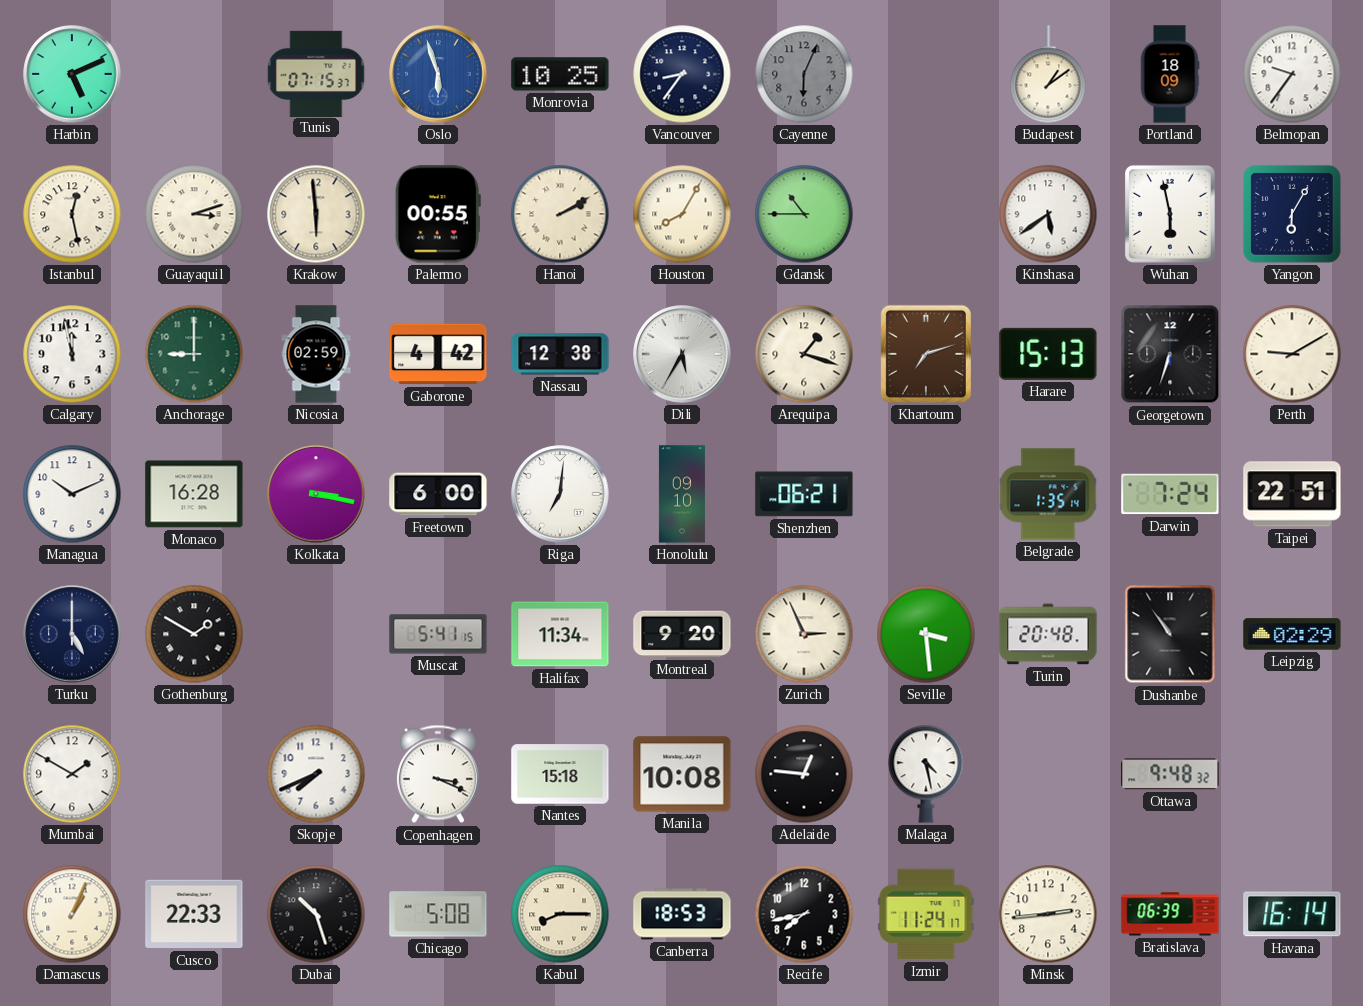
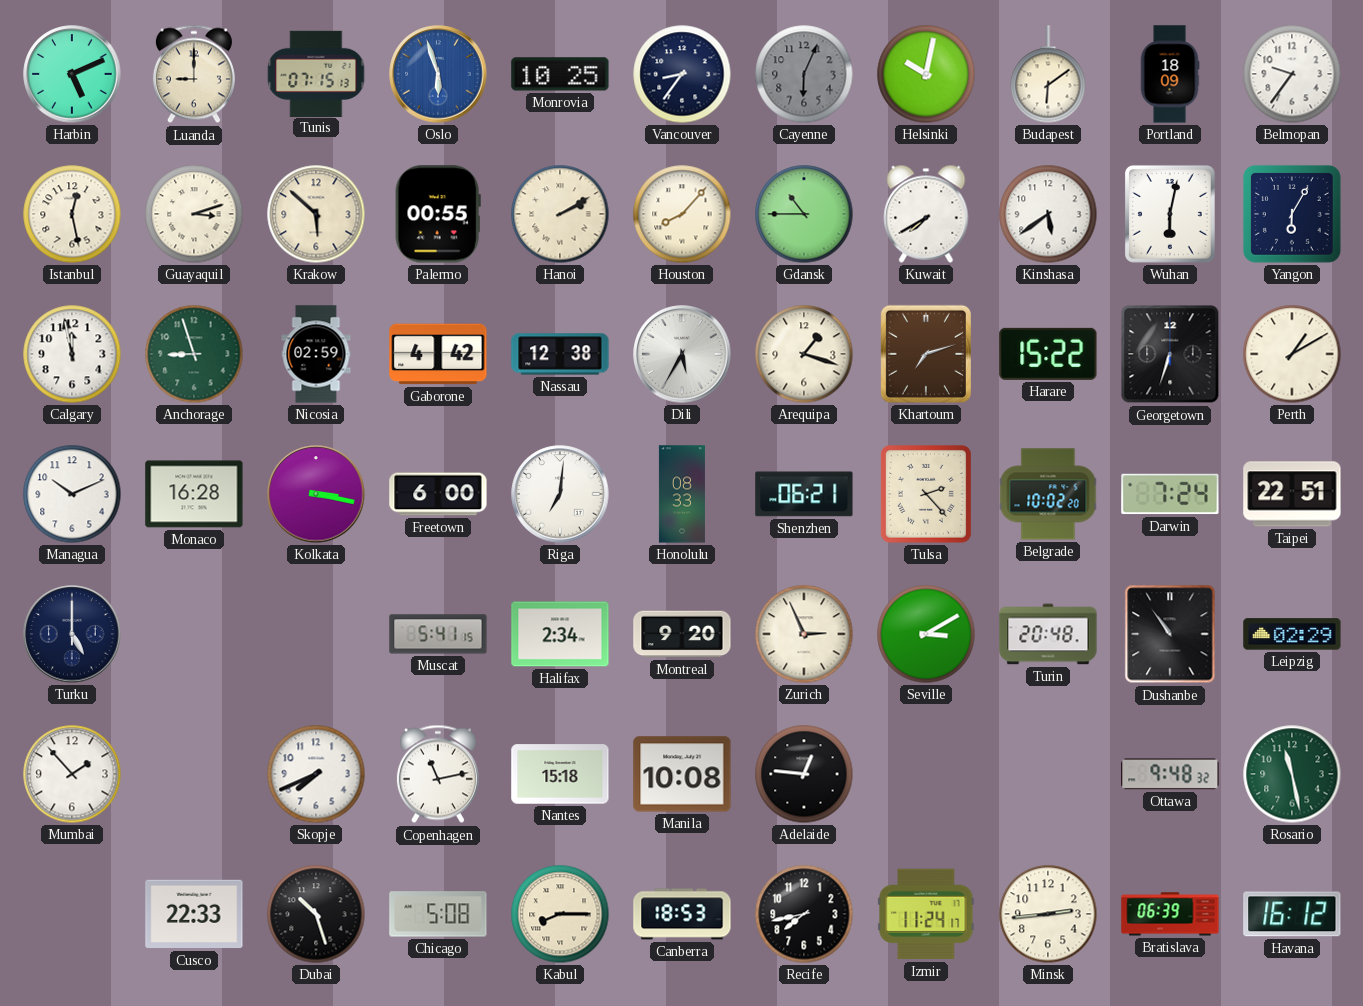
Luanda: none -> 9:00 (194, 74)
Tunis: 07:15:37 -> 07:15:13 (316, 73)
Helsinki: none -> 10:02 (926, 74)
Budapest: 1:09 -> 6:09 (1048, 74)
Krakow: 5:59 -> 5:52 (316, 214)
Houston: 8:05 -> 8:07 (682, 214)
Kuwait: none -> 7:40 (926, 214)
Wuhan: 5:58 -> 6:02 (1170, 214)
Anchorage: 9:00 -> 8:57 (194, 354)
Harare: 15:13 -> 15:22 (1048, 354)
Perth: 9:10 -> 1:10 (1292, 354)
Honolulu: 09:10 -> 08:33 (682, 494)
Tulsa: none -> 2:23 (926, 494)
Belgrade: 1:35 -> 10:02 (1048, 494)
Gothenburg: 1:50 -> none (194, 634)
Halifax: 11:34 -> 2:34 (560, 634)
Seville: 3:29 -> 3:10 (926, 634)
Mumbai: 1:50 -> 1:53 (72, 774)
Copenhagen: 3:19 -> 11:13 (438, 774)
Malaga: 4:28 -> none (926, 774)
Rosario: none -> 11:28 (1292, 774)
Damascus: 1:04 -> none (72, 914)
Havana: 16:14 -> 16:12 (1292, 914)
